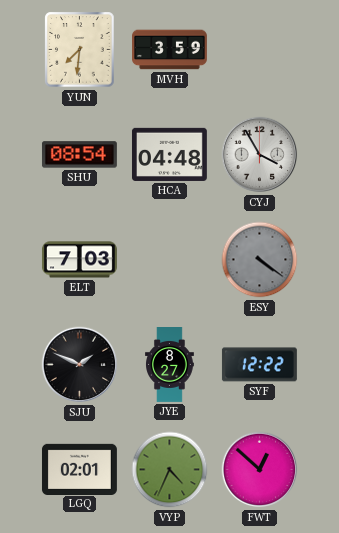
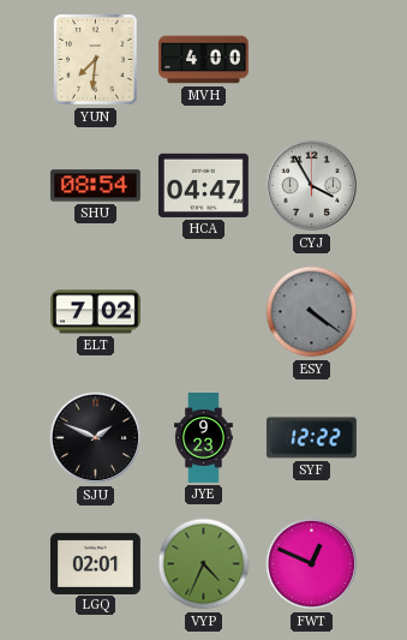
MVH: 3:59 -> 4:00 (204, 60)
HCA: 04:48 -> 04:47 (203, 185)
ELT: 7:03 -> 7:02 (95, 312)
JYE: 8:27 -> 9:23 (204, 438)
FWT: 12:52 -> 12:49 (312, 564)
